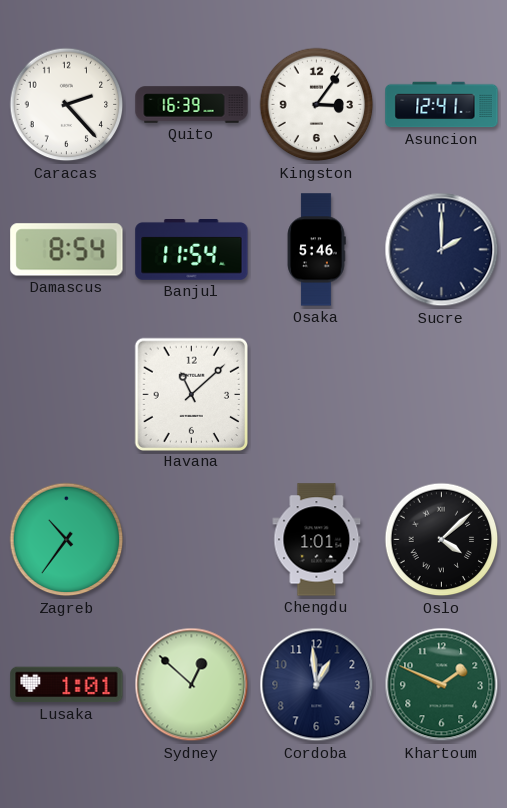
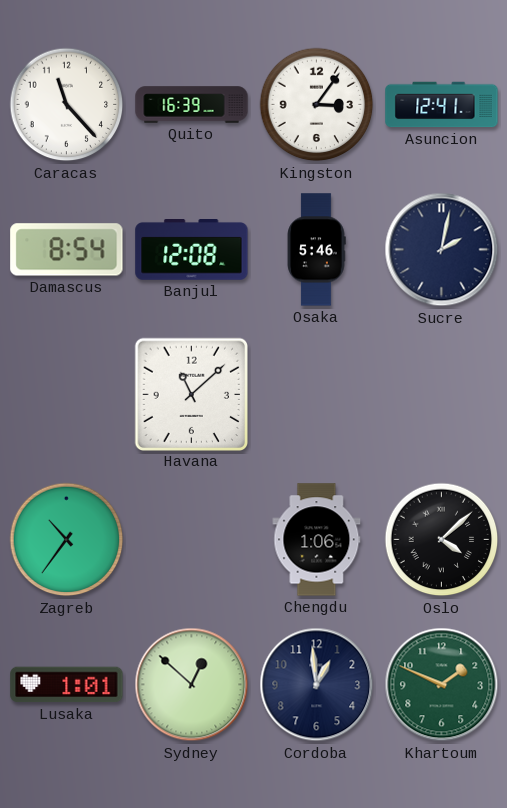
Caracas: 2:23 -> 11:23 (67, 105)
Banjul: 11:54 -> 12:08 (192, 250)
Sucre: 2:00 -> 2:02 (442, 250)
Chengdu: 1:01 -> 1:06 (317, 540)
